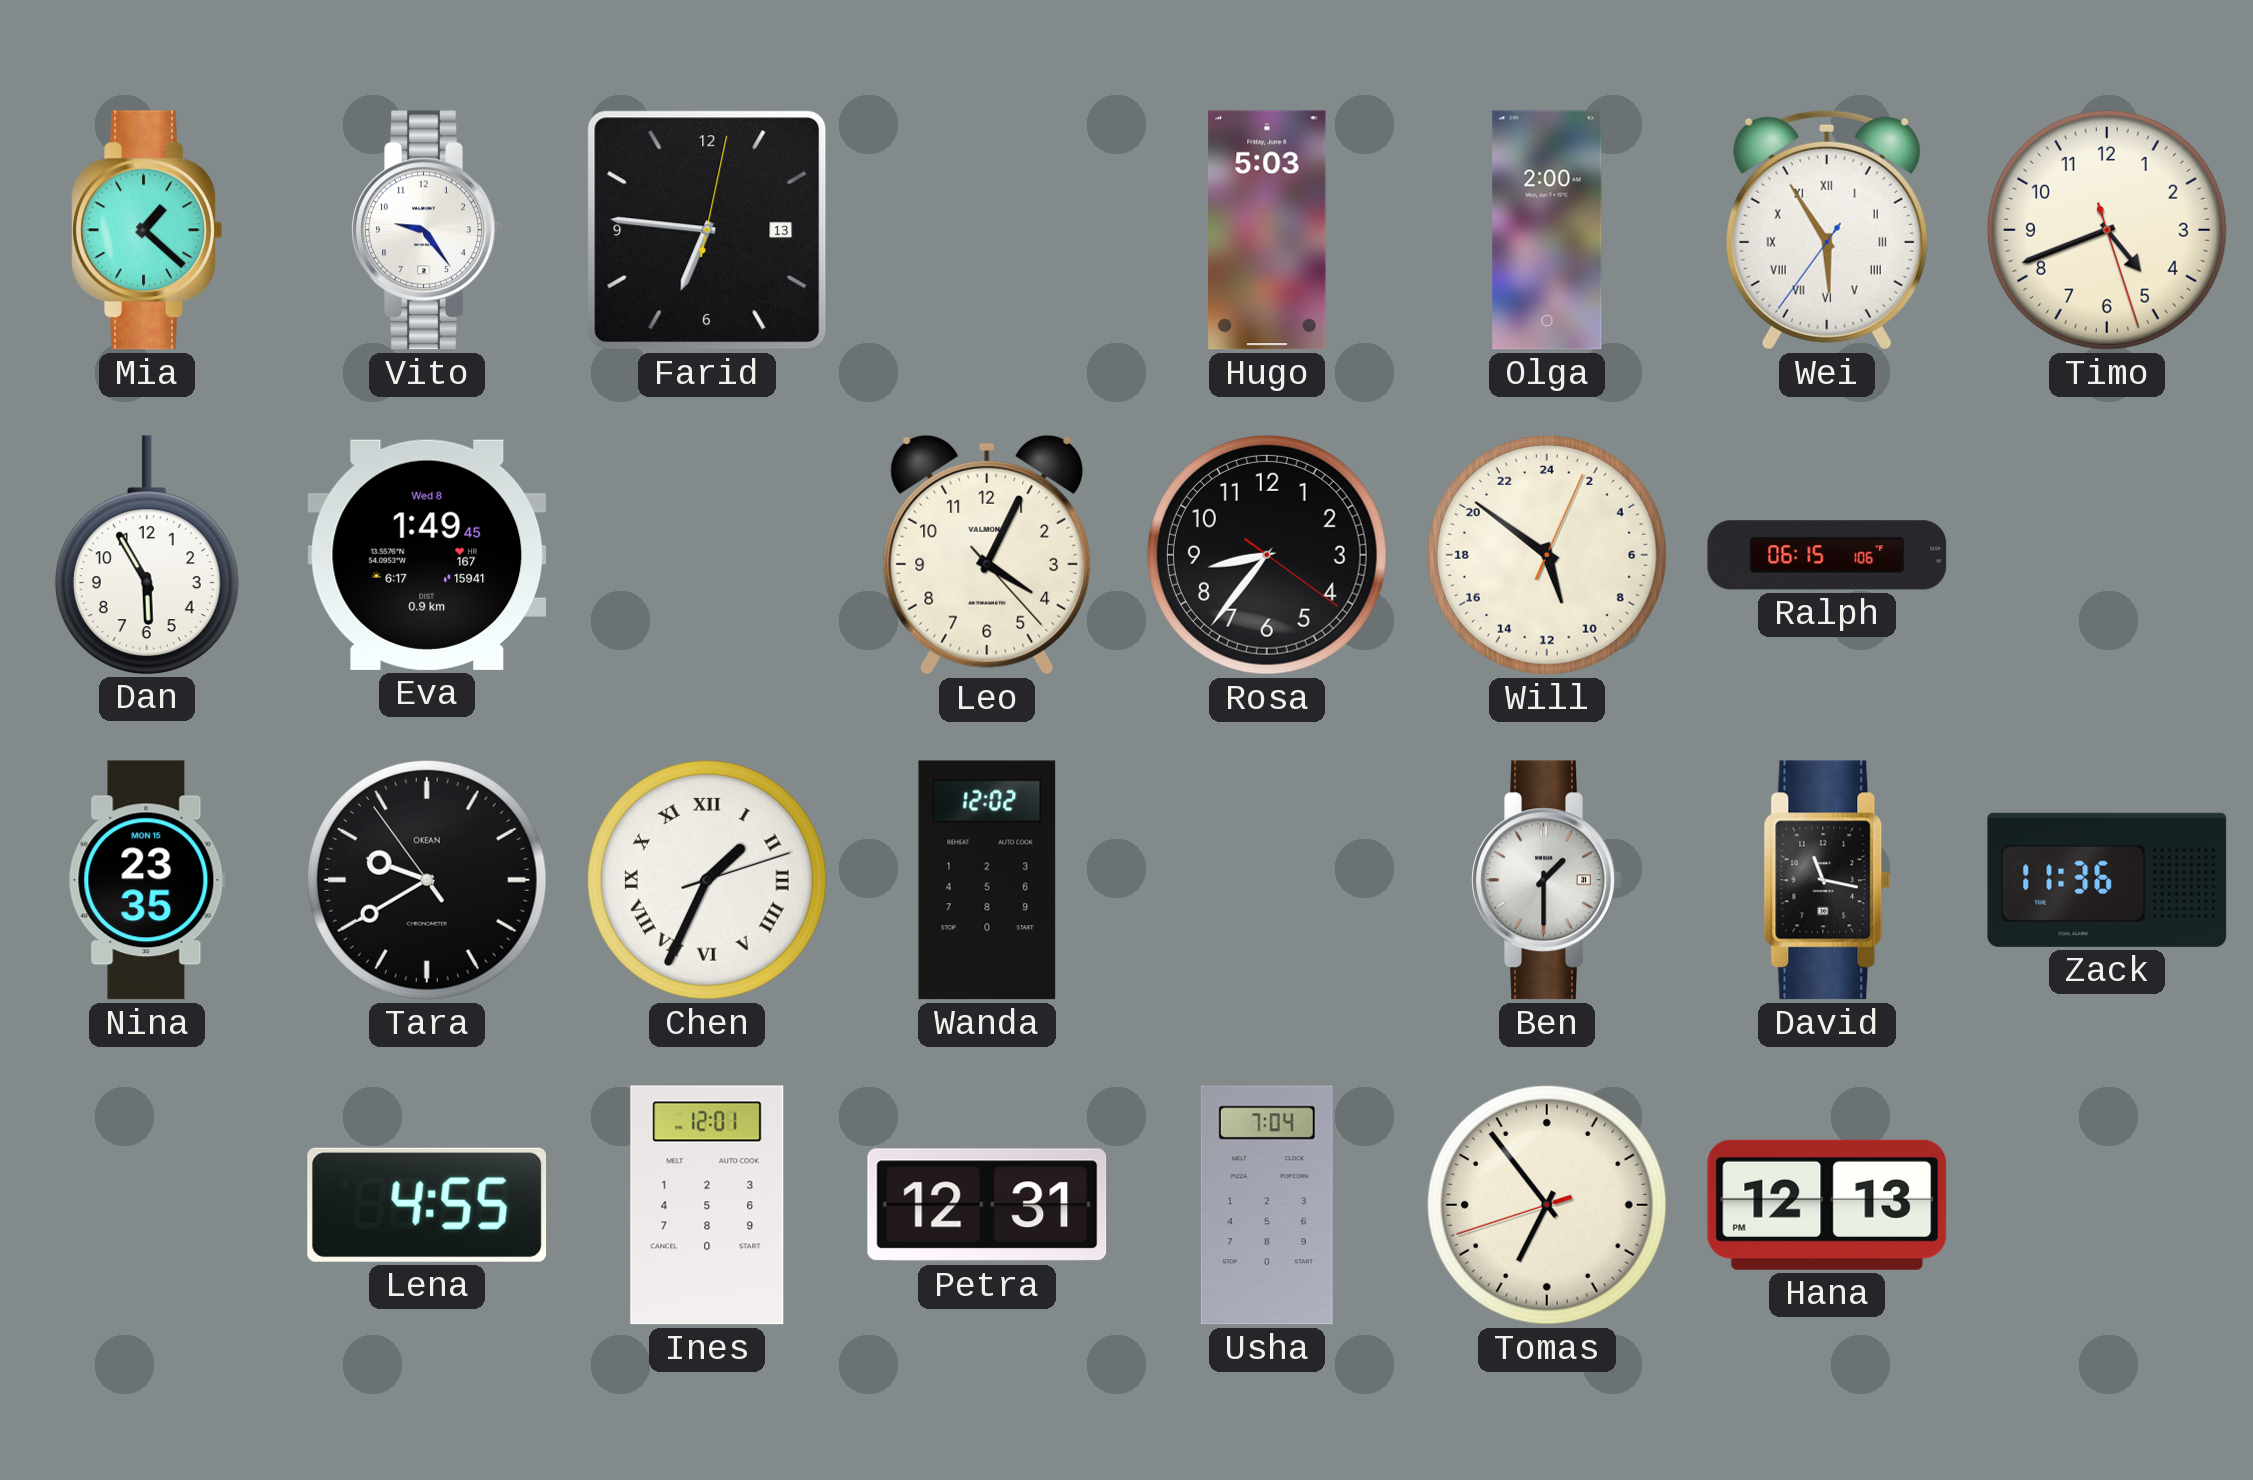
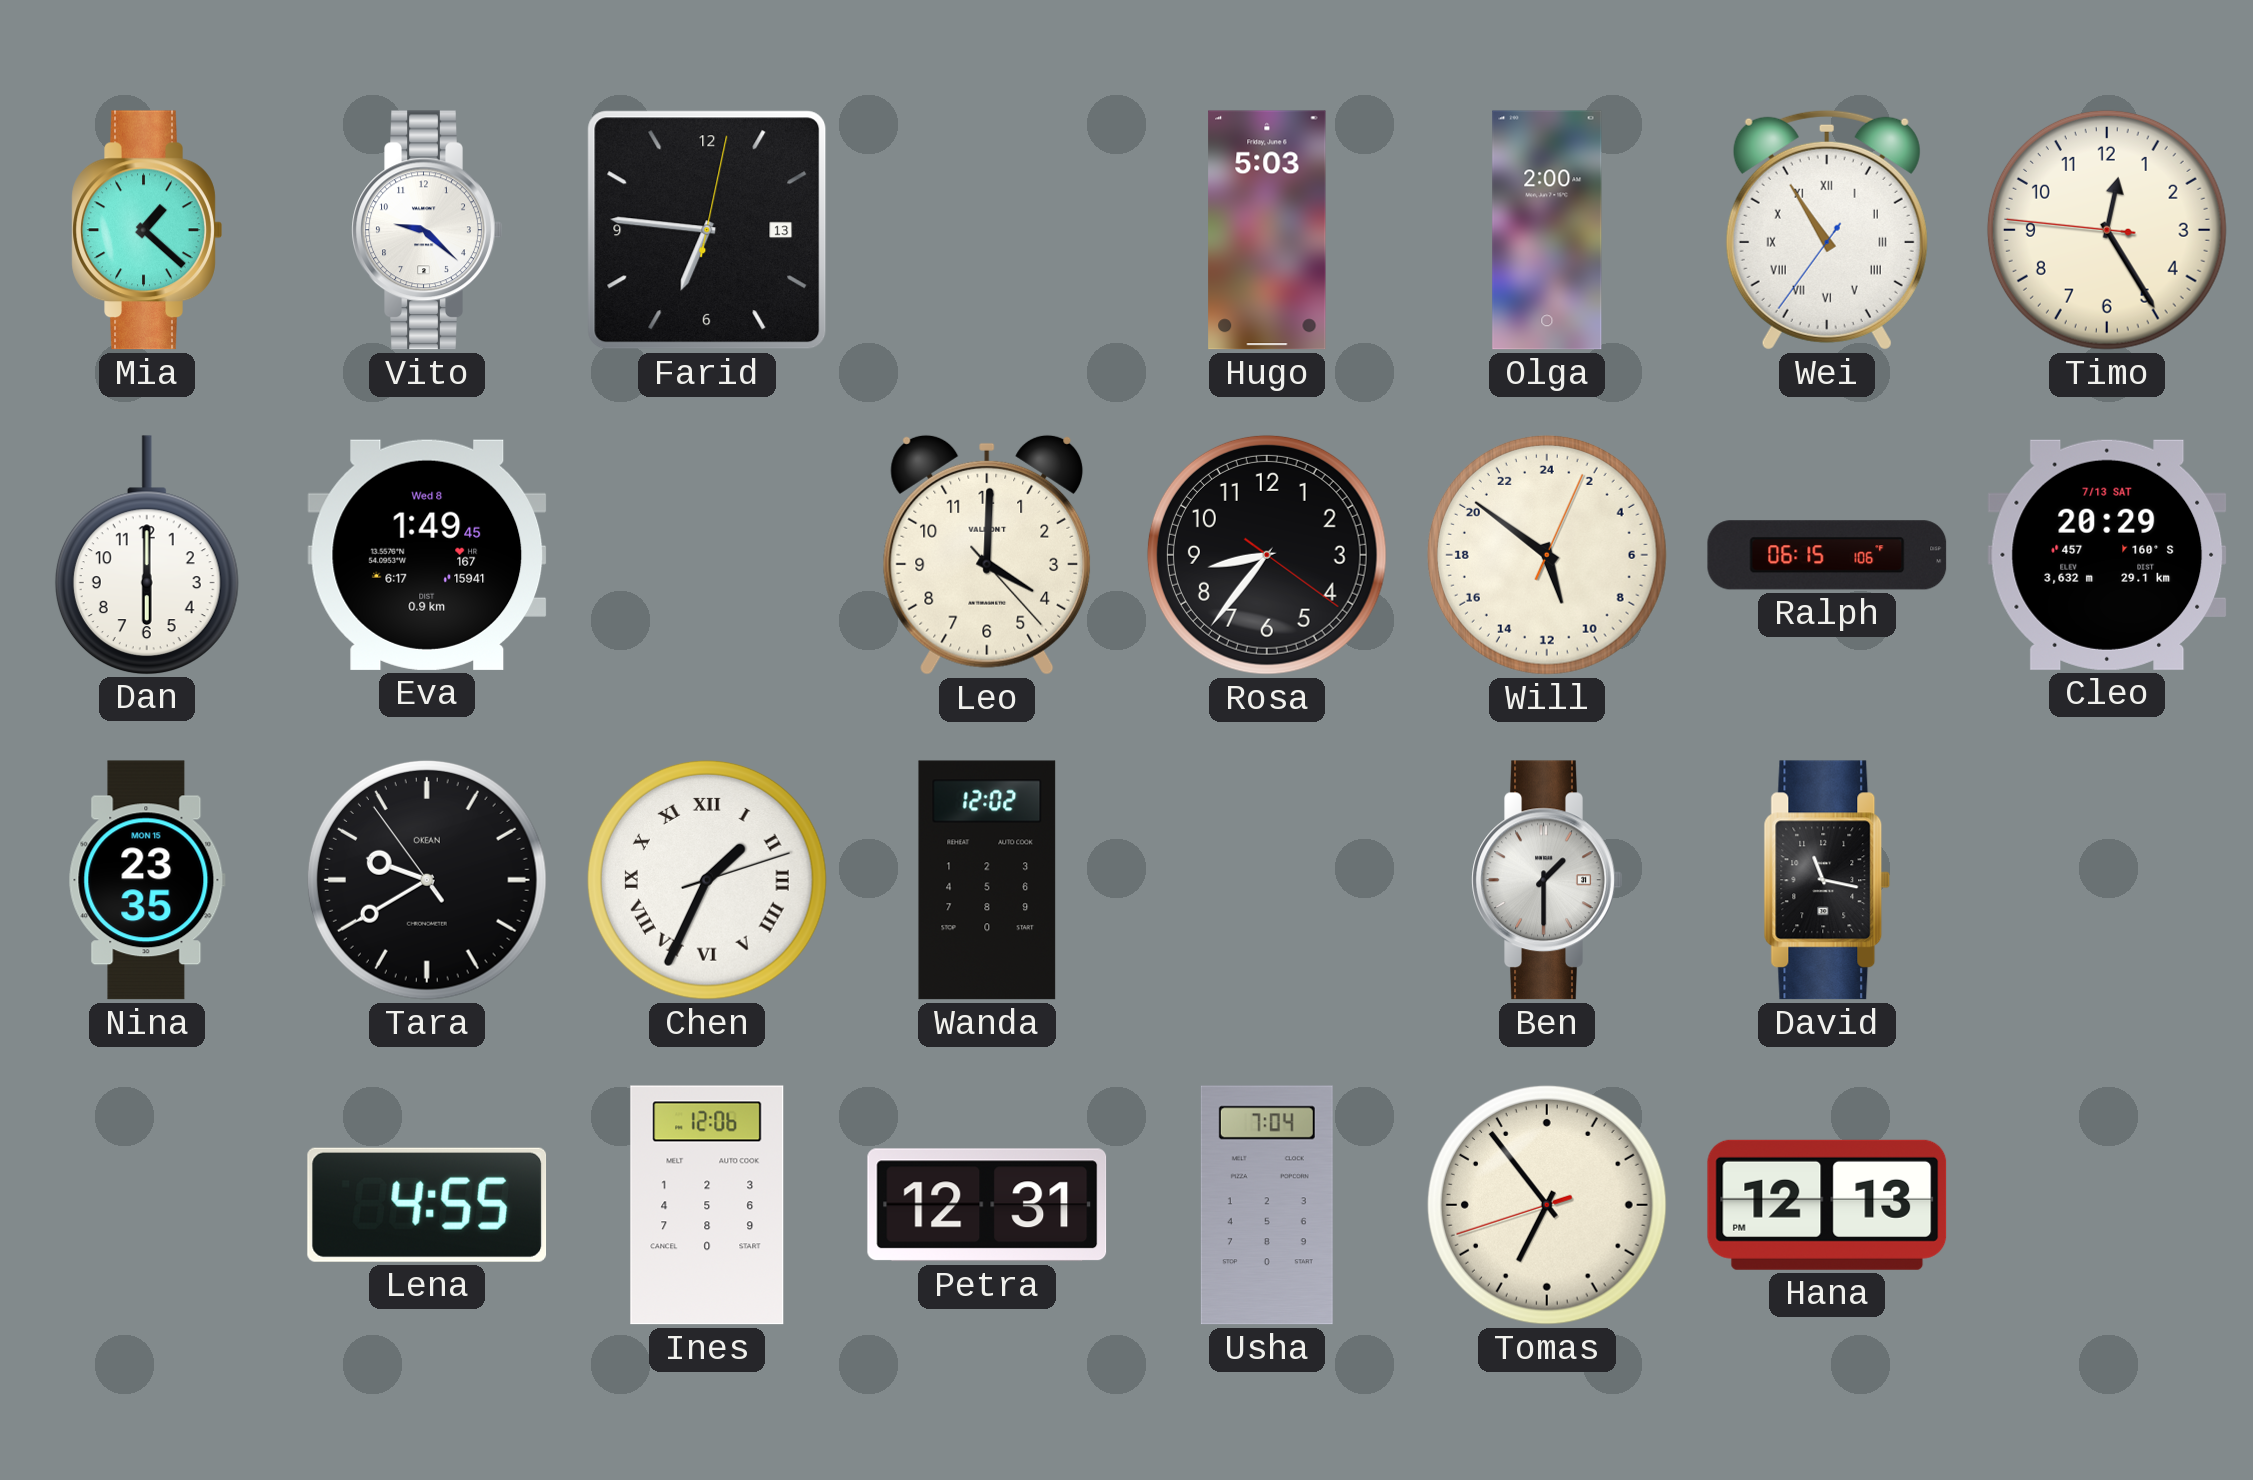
Vito: 9:24 -> 9:22 (427, 230)
Wei: 5:54 -> 10:54 (1827, 230)
Timo: 4:41 -> 12:24 (2107, 230)
Dan: 5:55 -> 6:00 (147, 555)
Leo: 4:04 -> 4:00 (987, 555)
Cleo: none -> 20:29 (2107, 555)
Zack: 11:36 -> none (2107, 880)
Ines: 12:01 -> 12:06 (707, 1205)
